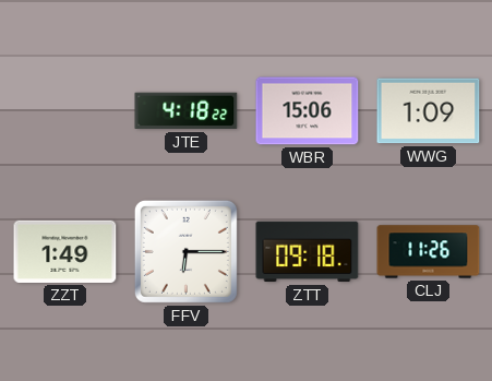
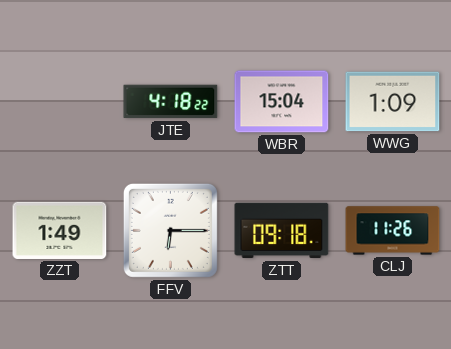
WBR: 15:06 -> 15:04 (282, 102)
